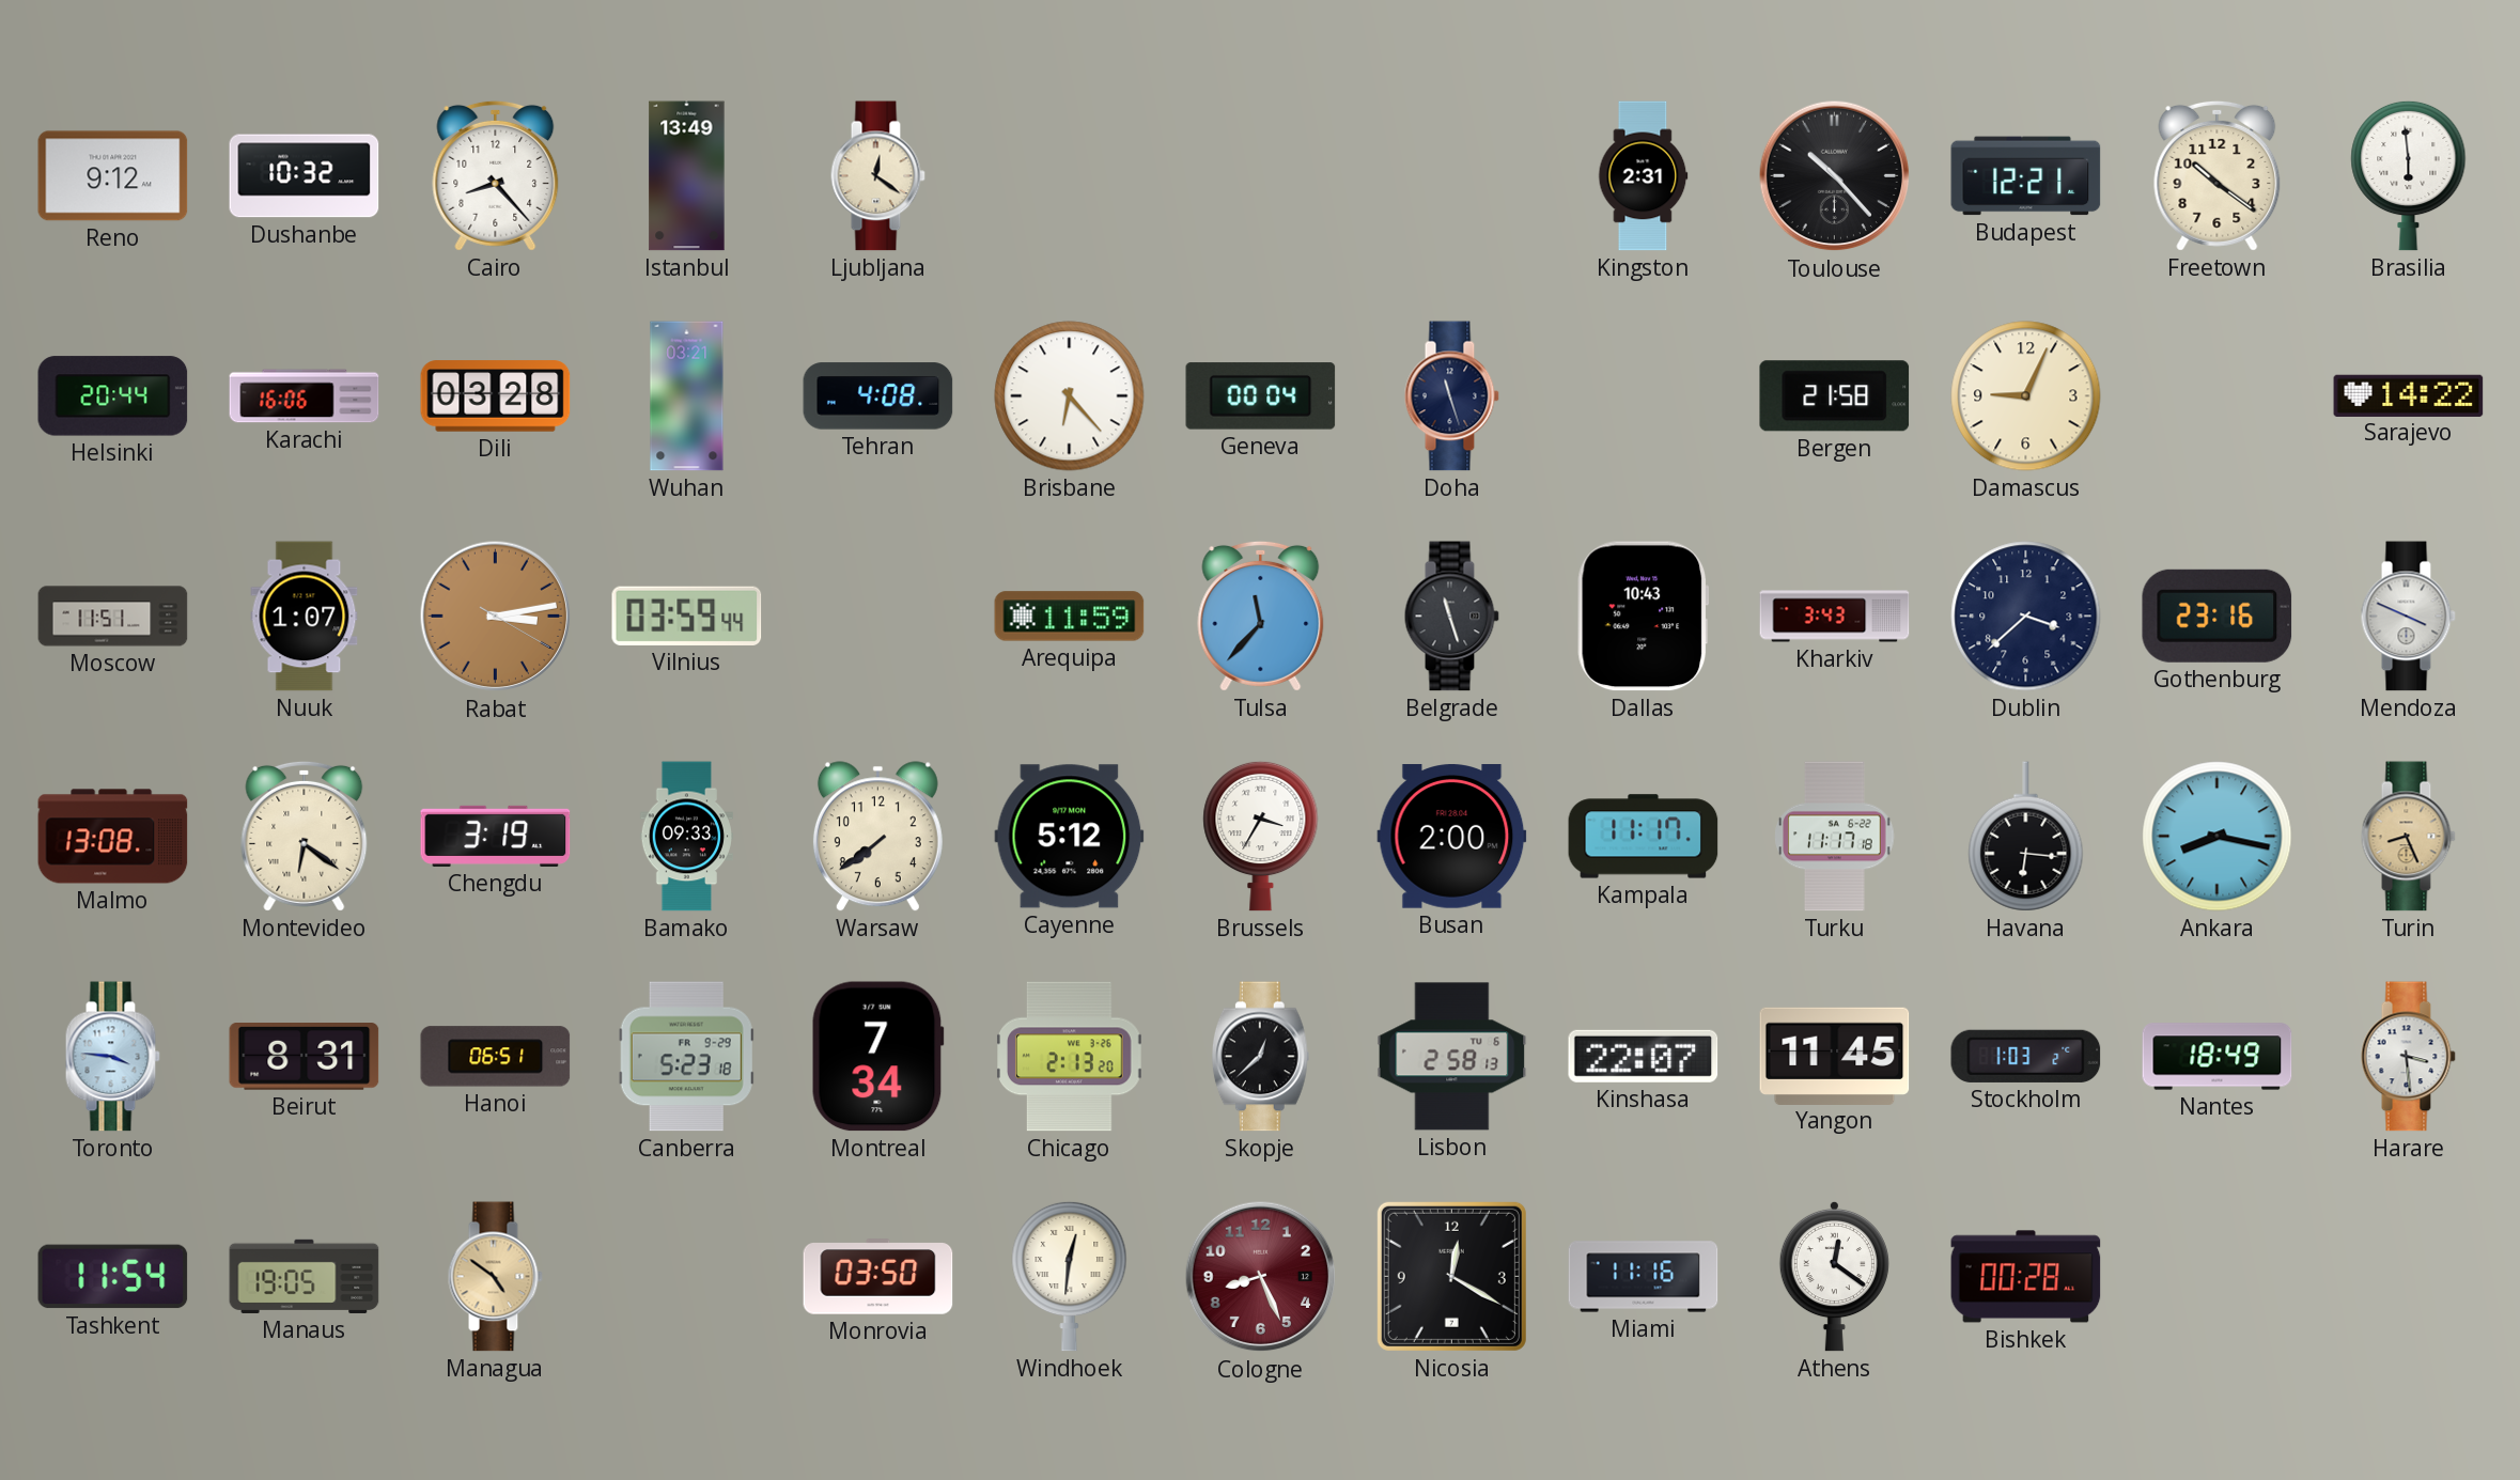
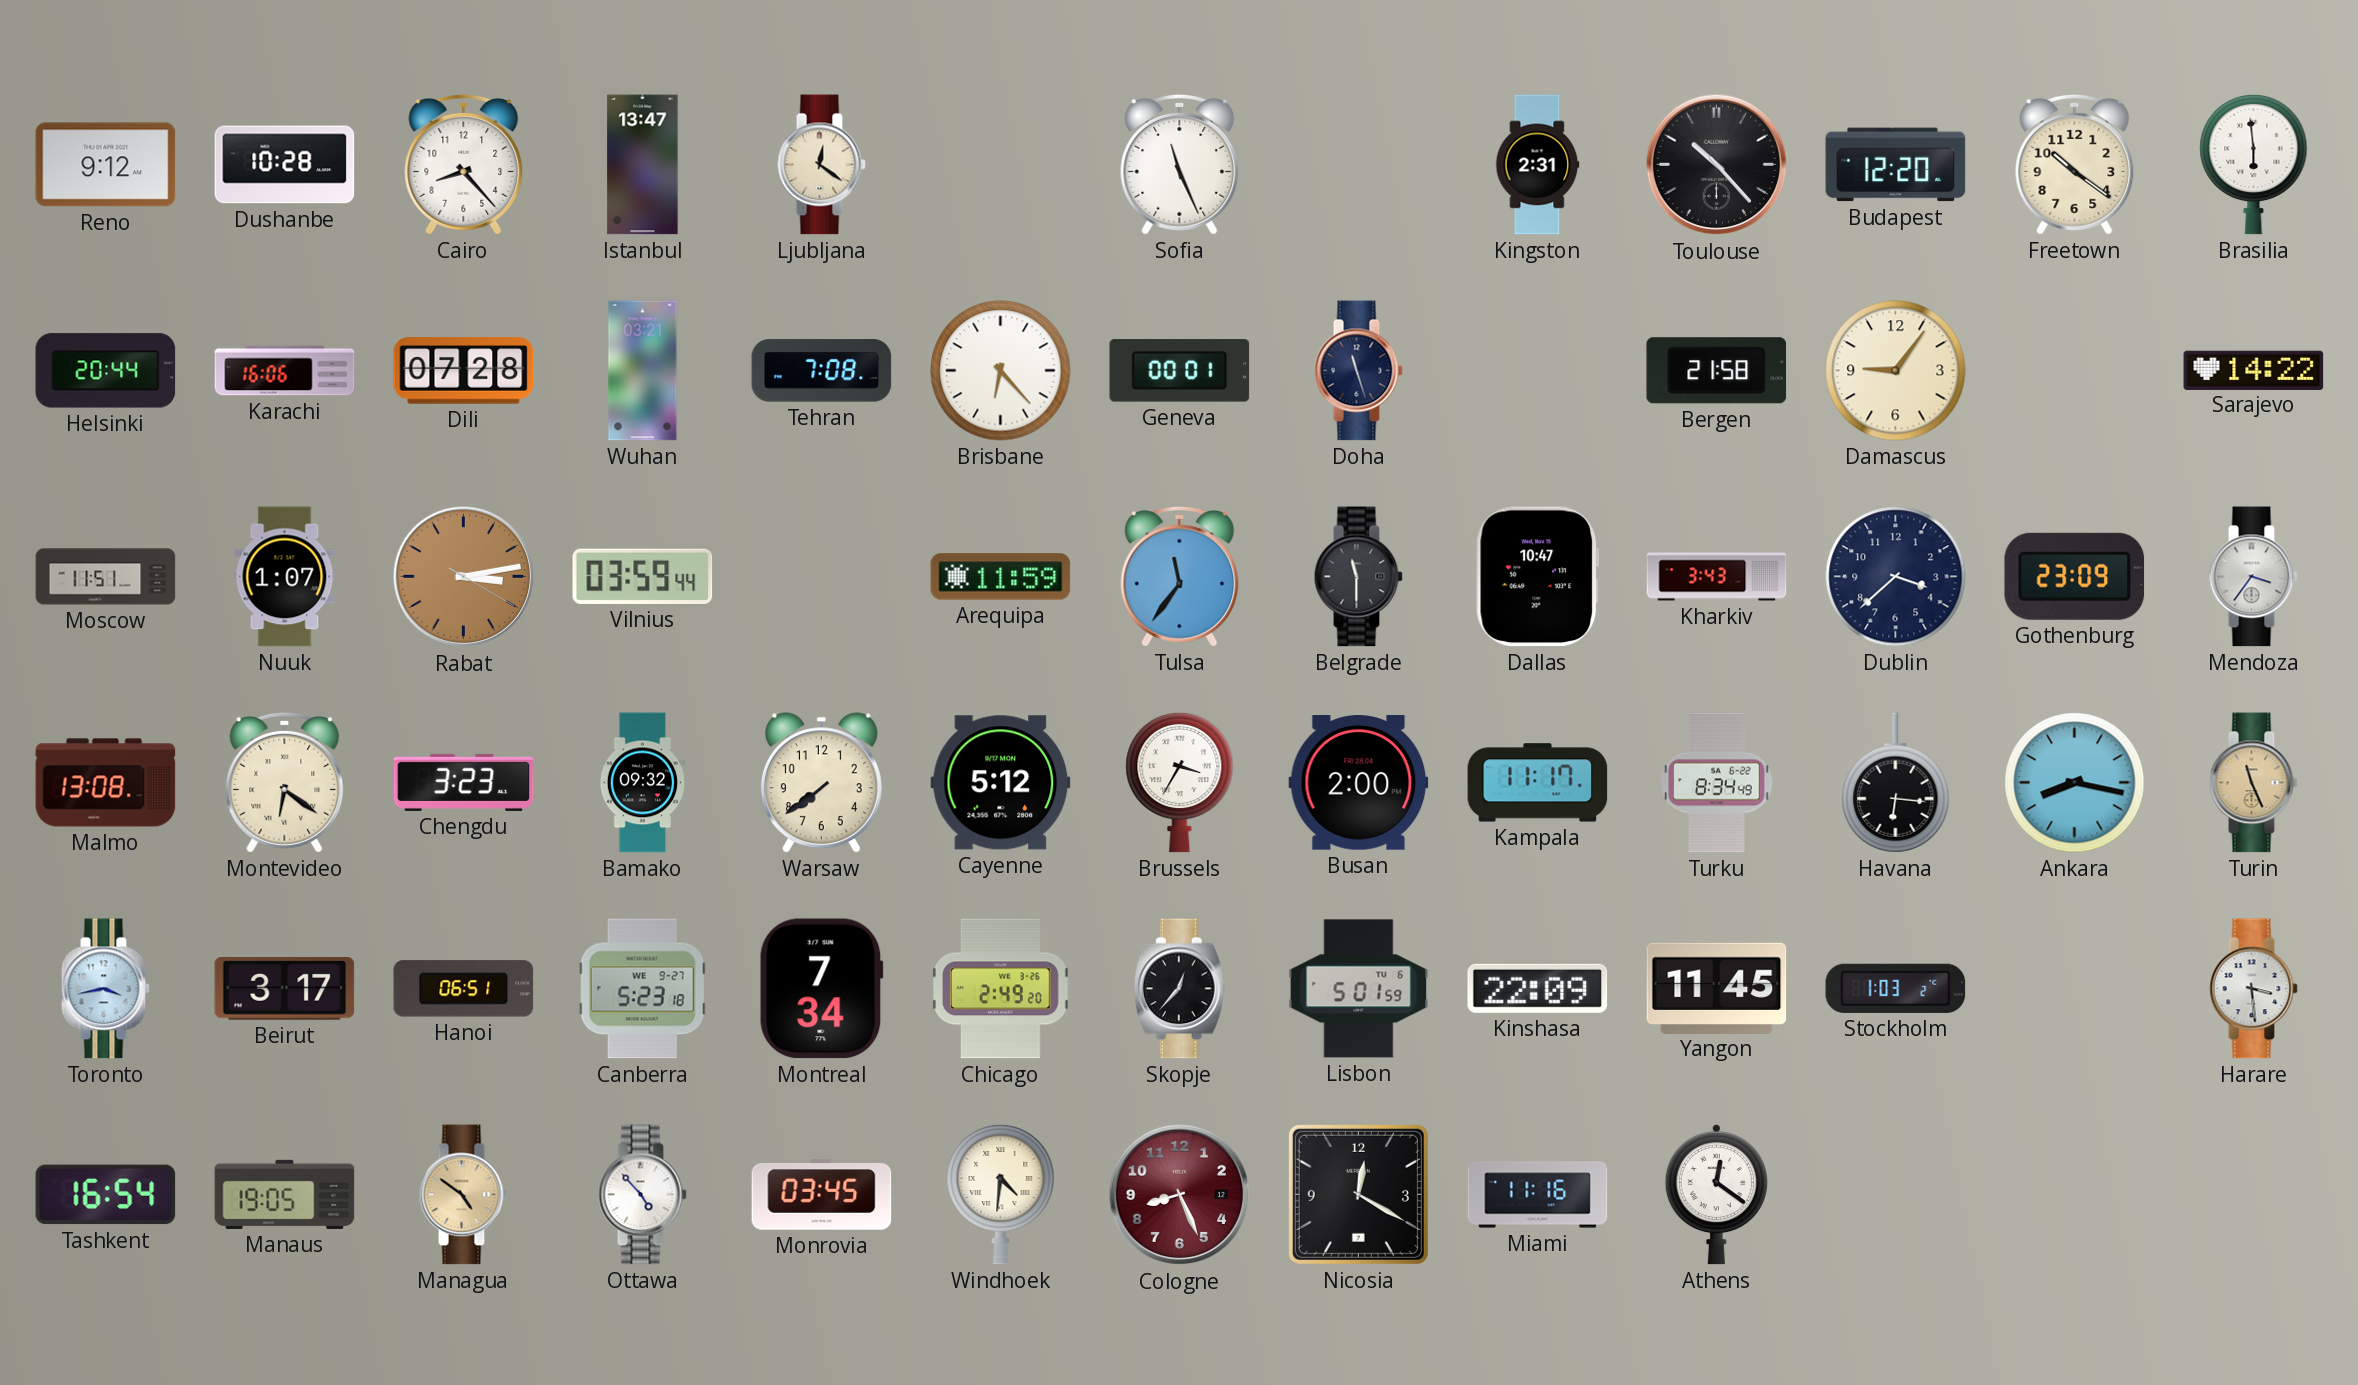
Dushanbe: 10:32 -> 10:28 (285, 165)
Istanbul: 13:49 -> 13:47 (643, 165)
Sofia: none -> 11:26 (1180, 164)
Budapest: 12:21 -> 12:20 (1896, 165)
Dili: 03:28 -> 07:28 (464, 371)
Tehran: 4:08 -> 7:08 (822, 371)
Geneva: 00:04 -> 00:01 (1180, 371)
Damascus: 9:04 -> 9:06 (1896, 371)
Tulsa: 11:37 -> 11:36 (1180, 576)
Belgrade: 11:27 -> 11:30 (1358, 577)
Dallas: 10:43 -> 10:47 (1537, 577)
Gothenburg: 23:16 -> 23:09 (2075, 576)
Mendoza: 3:49 -> 3:36 (2253, 577)
Chengdu: 3:19 -> 3:23 (464, 782)
Bamako: 09:33 -> 09:32 (642, 783)
Turku: 11:17 -> 8:34 (1717, 783)
Turin: 8:26 -> 11:26 (2253, 783)
Toronto: 3:46 -> 3:43 (105, 989)
Beirut: 8:31 -> 3:17 (285, 989)
Canberra date: FR 9-29 -> WE 9-27 (642, 989)
Chicago: 2:13 -> 2:49 (1001, 989)
Skopje: 12:38 -> 12:37 (1179, 989)
Lisbon: 2:58 -> 5:01 (1359, 989)
Kinshasa: 22:07 -> 22:09 (1538, 988)
Nantes: 18:49 -> none (2218, 1057)
Tashkent: 11:54 -> 16:54 (106, 1195)
Ottawa: none -> 4:53 (642, 1195)
Monrovia: 03:50 -> 03:45 (822, 1195)
Windhoek: 12:31 -> 4:31 (1001, 1194)
Bishkek: 00:28 -> none (2026, 1277)
